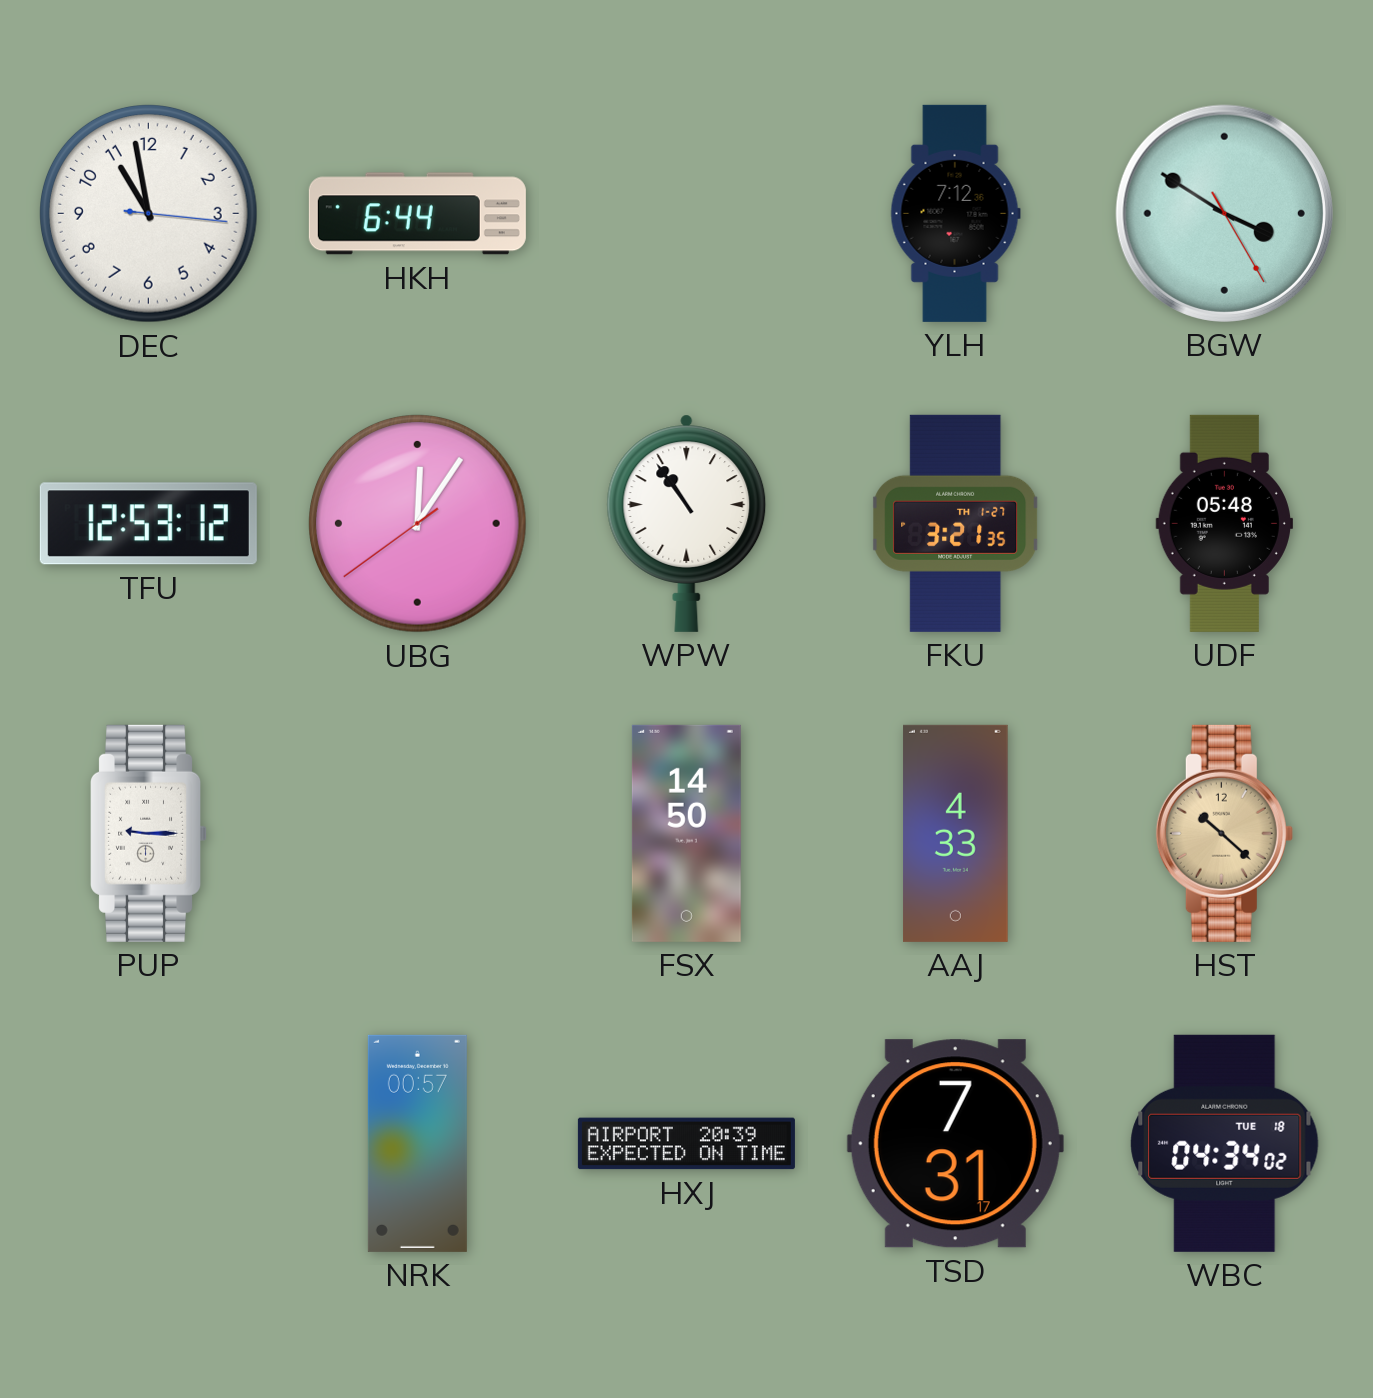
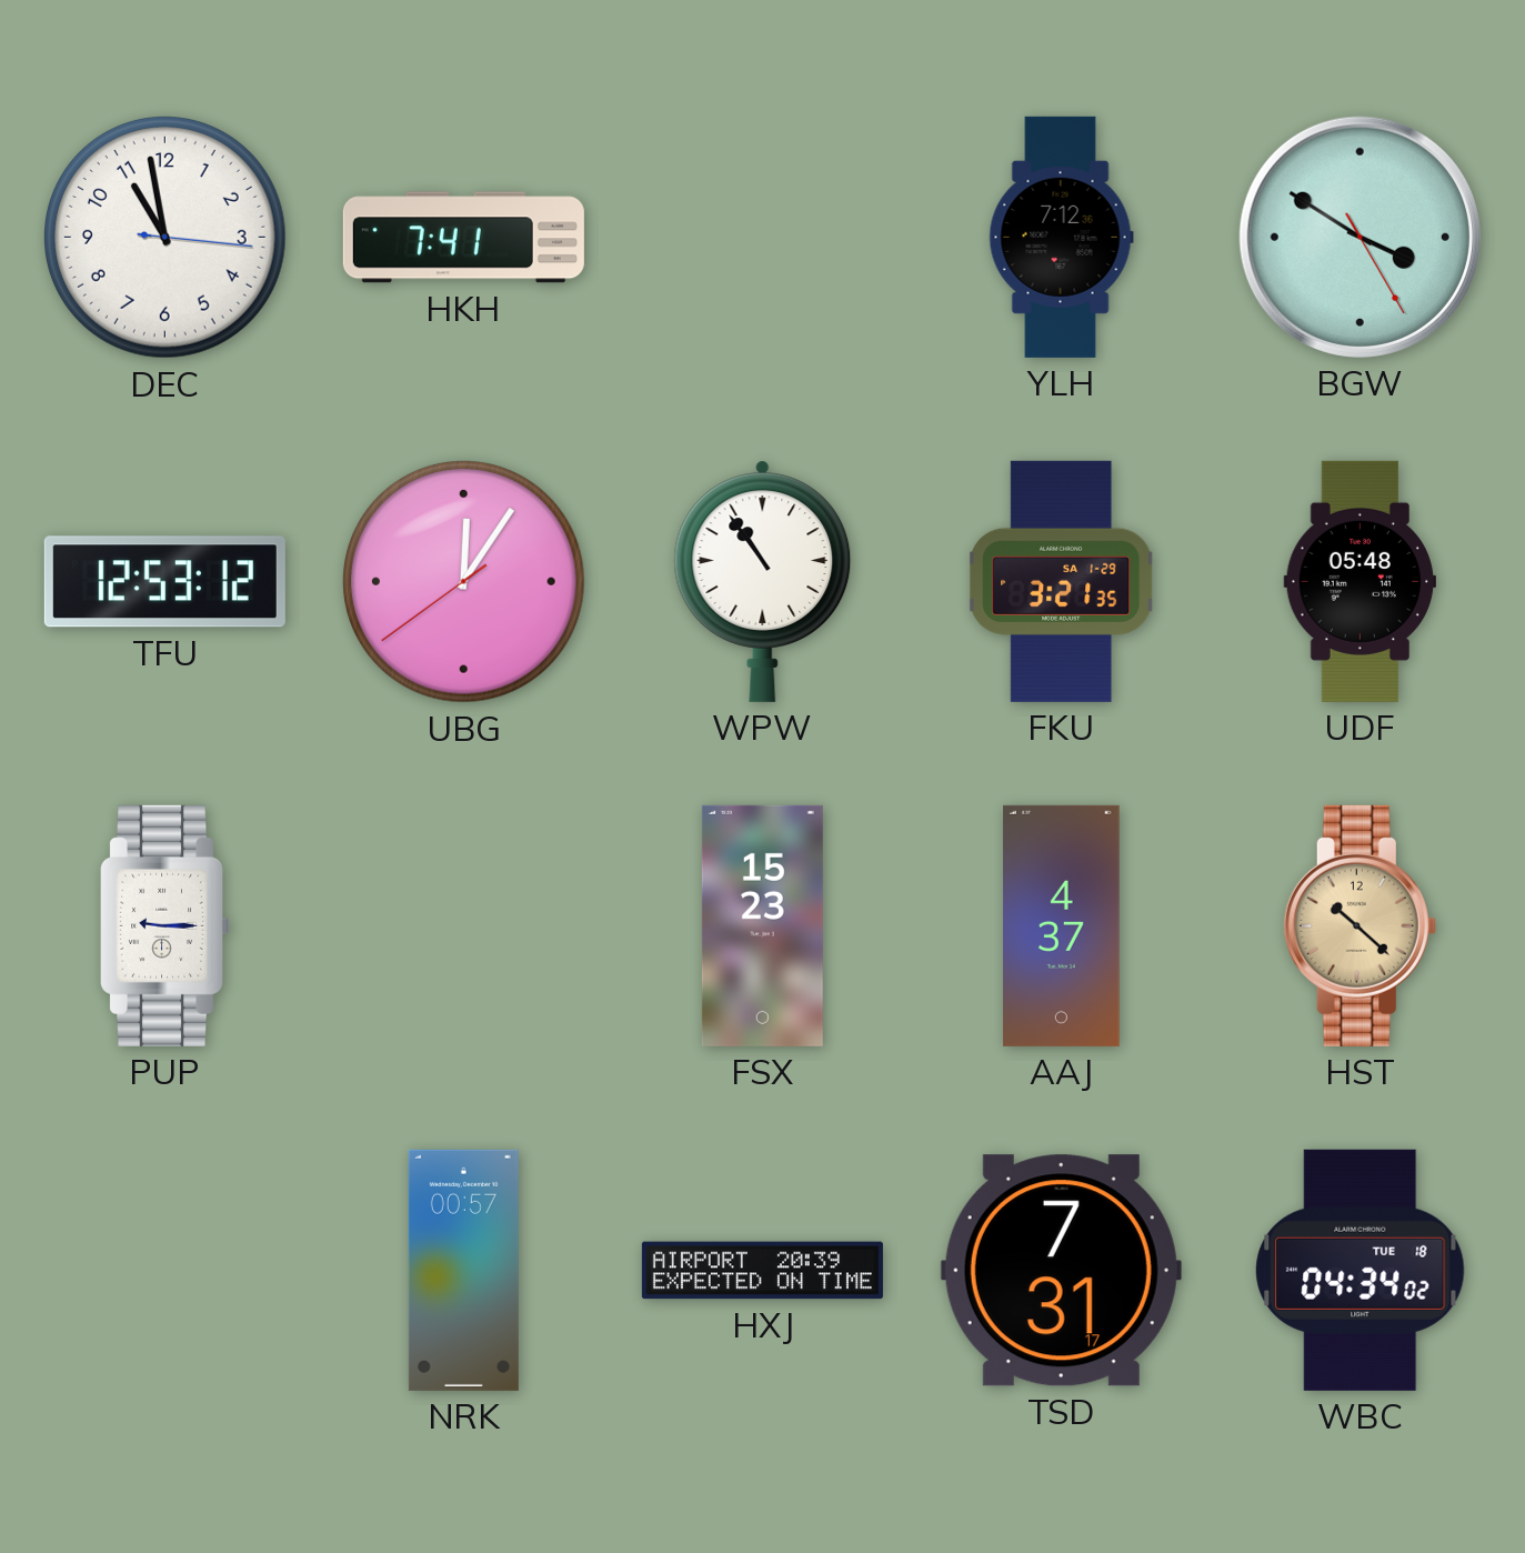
HKH: 6:44 -> 7:41 (463, 238)
FKU date: TH 1-27 -> SA 1-29 (1062, 581)
FSX: 14:50 -> 15:23 (762, 925)
AAJ: 4:33 -> 4:37 (1062, 925)
